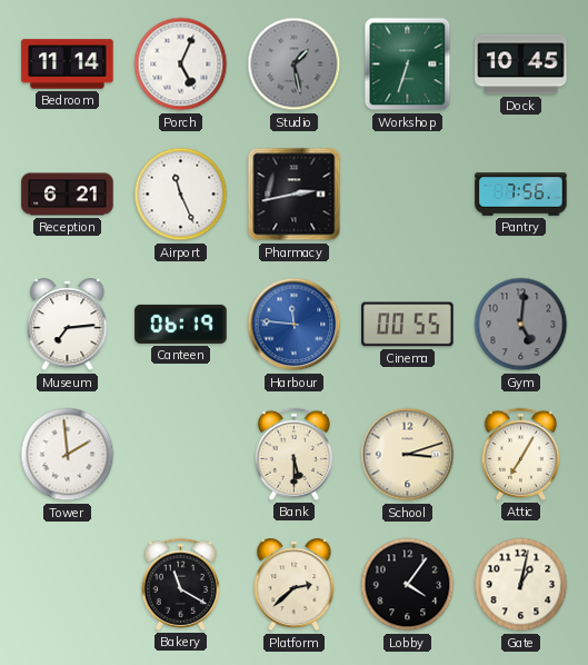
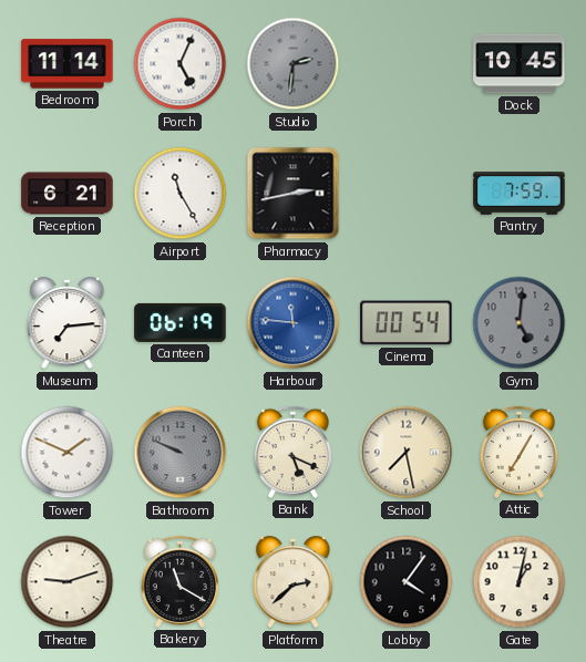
Studio: 1:28 -> 2:31 (294, 64)
Workshop: 6:33 -> none (408, 64)
Airport: 11:26 -> 11:25 (181, 194)
Pantry: 7:56 -> 7:59 (520, 194)
Cinema: 00:55 -> 00:54 (407, 323)
Tower: 1:59 -> 1:49 (68, 453)
Bathroom: none -> 9:49 (181, 453)
Bank: 5:30 -> 5:19 (292, 452)
School: 3:12 -> 7:28 (407, 453)
Theatre: none -> 9:12 (68, 582)
